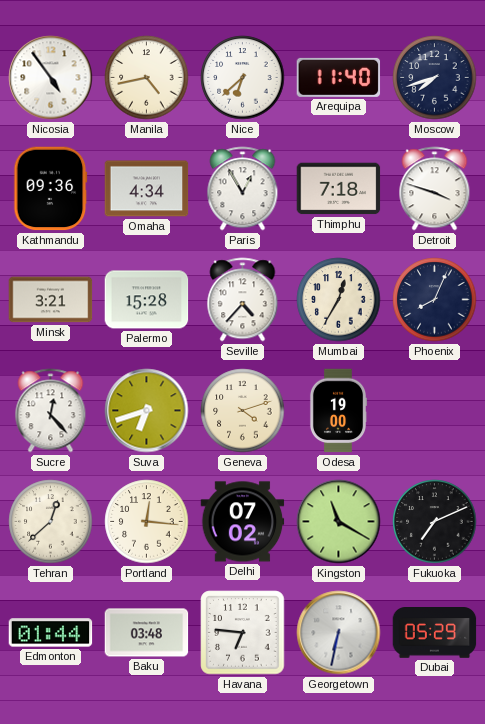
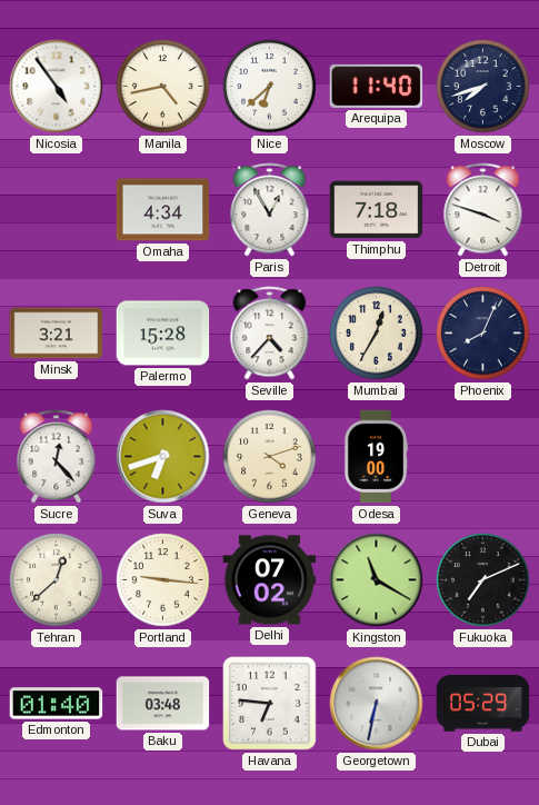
Kathmandu: 09:36 -> none (51, 189)
Portland: 12:16 -> 9:16 (163, 580)
Edmonton: 01:44 -> 01:40 (57, 704)
